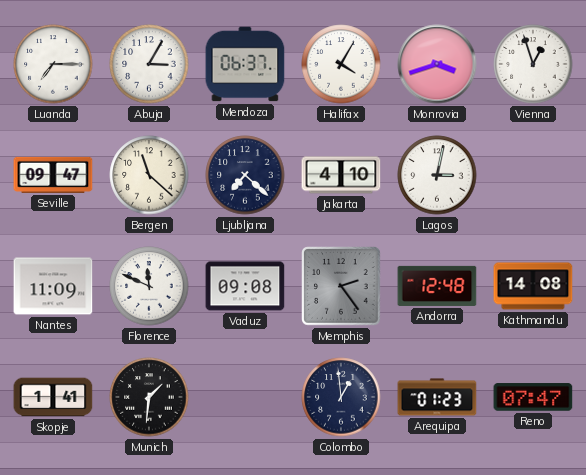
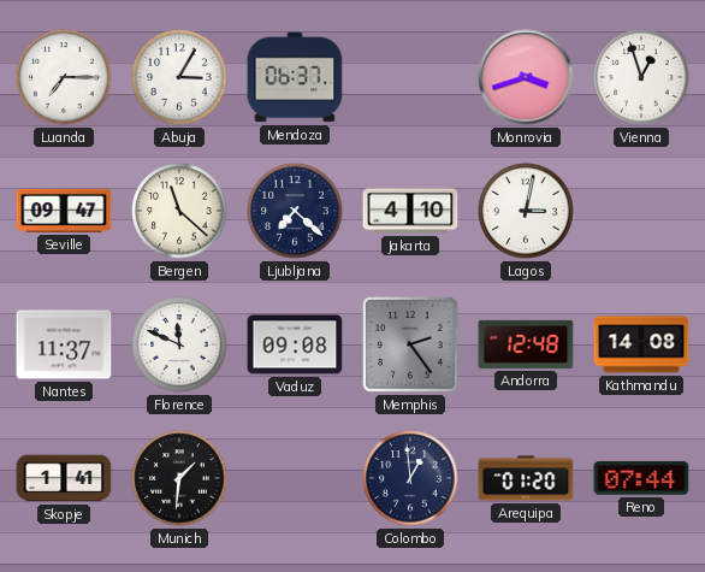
Halifax: 4:05 -> none (341, 64)
Nantes: 11:09 -> 11:37 (64, 344)
Arequipa: 01:23 -> 01:20 (526, 478)
Reno: 07:47 -> 07:44 (641, 478)
